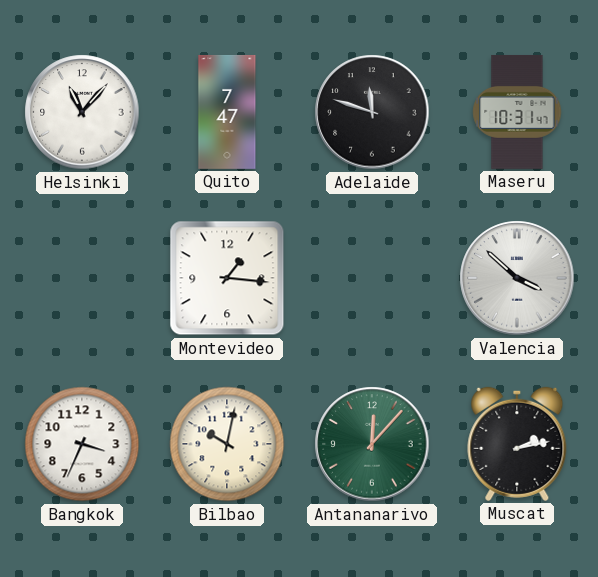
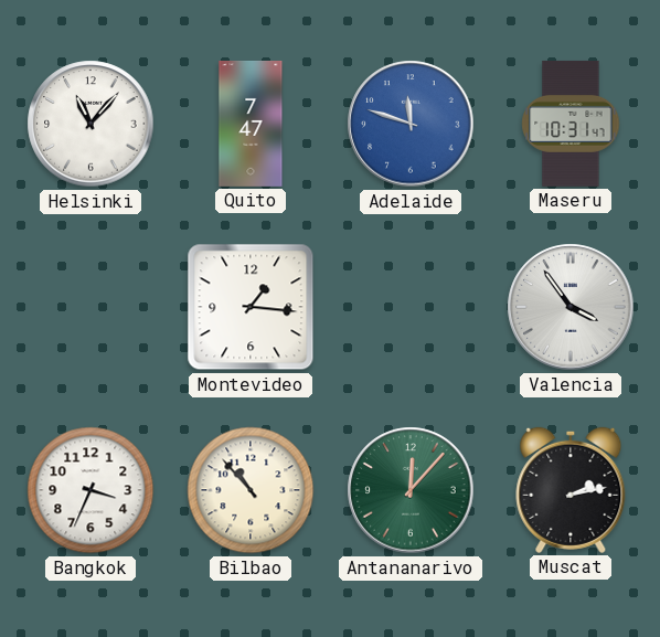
Adelaide dial: black -> blue (411, 124)
Valencia: 3:52 -> 3:54 (571, 307)
Bilbao: 10:02 -> 10:53 (251, 490)
